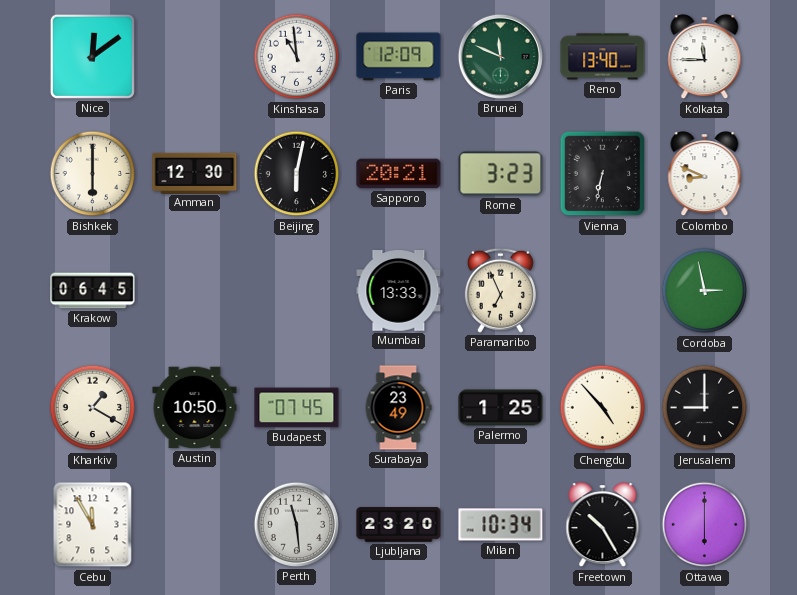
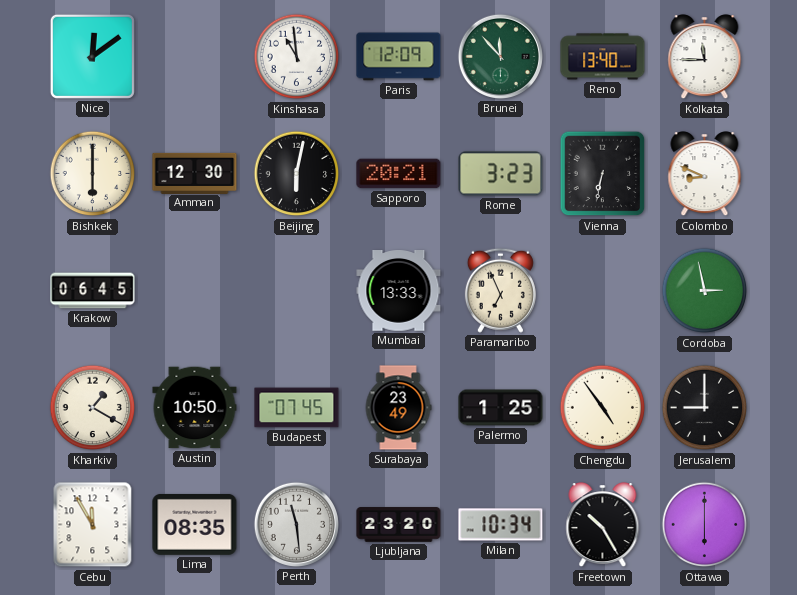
Brunei: 11:49 -> 11:53 (500, 56)
Chengdu: 4:53 -> 4:54 (603, 408)
Lima: none -> 08:35 (195, 524)
